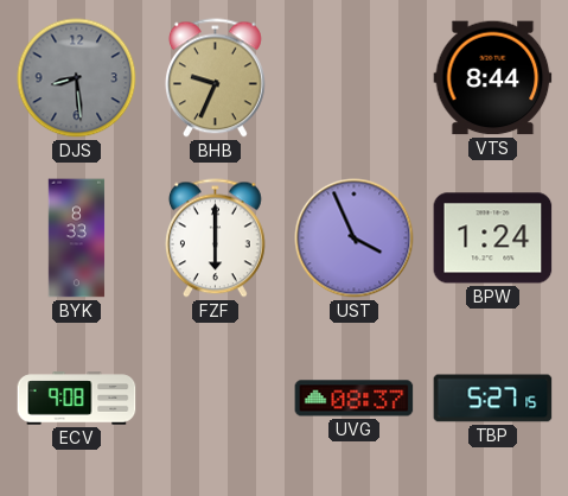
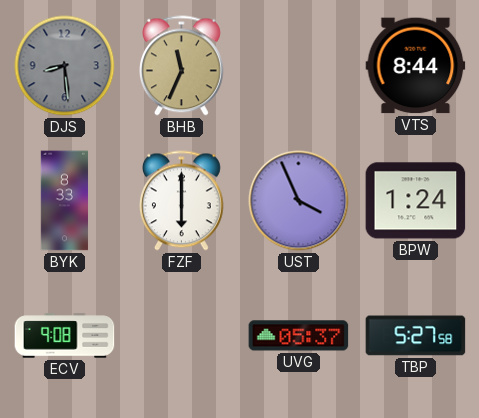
BHB: 9:34 -> 11:34 (181, 66)
UVG: 08:37 -> 05:37 (299, 336)
TBP: 5:27:15 -> 5:27:58 (416, 336)
